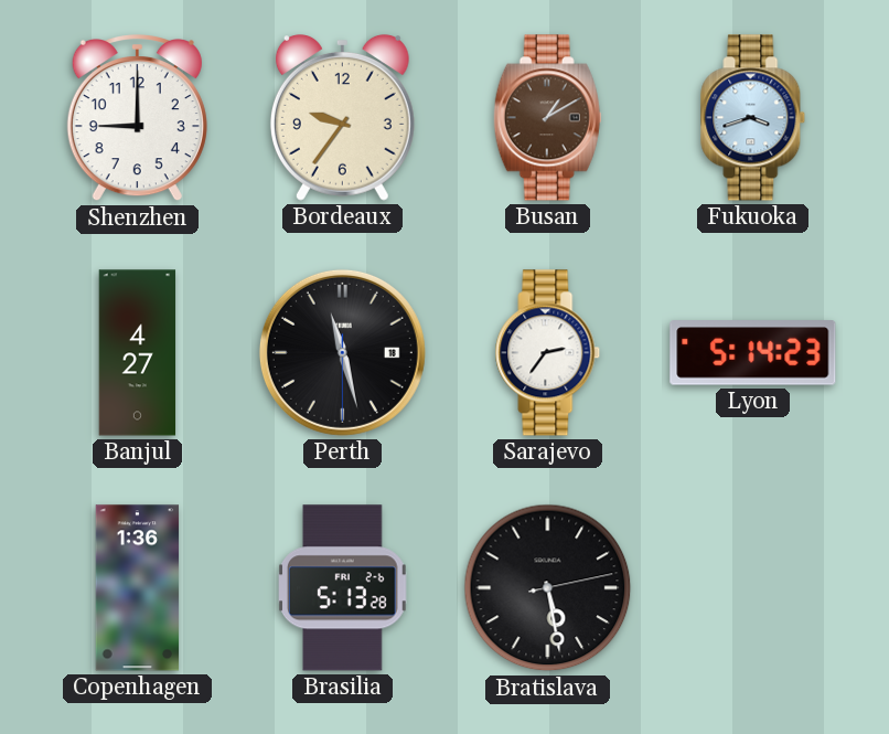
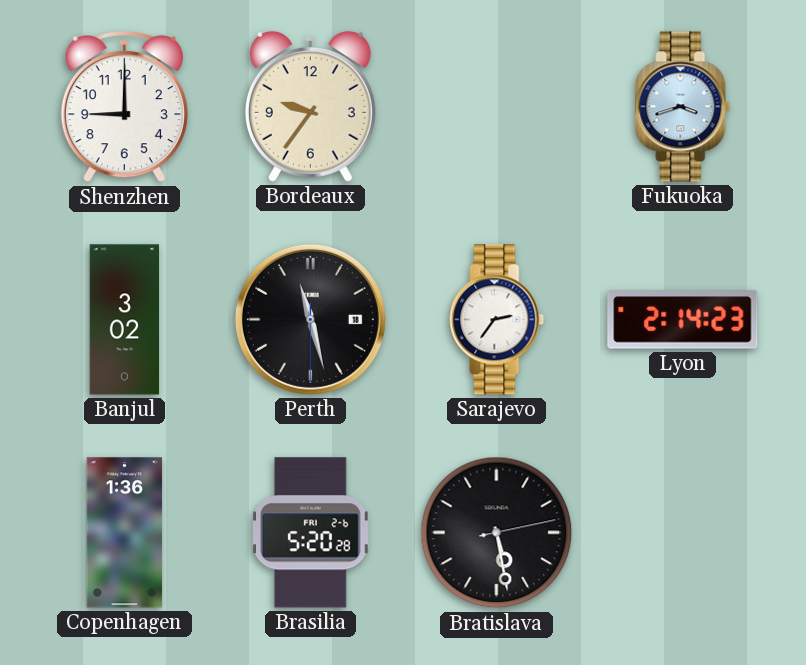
Busan: 1:10 -> none (547, 118)
Banjul: 4:27 -> 3:02 (125, 320)
Lyon: 5:14 -> 2:14 (683, 320)
Brasilia: 5:13 -> 5:20 (311, 533)
